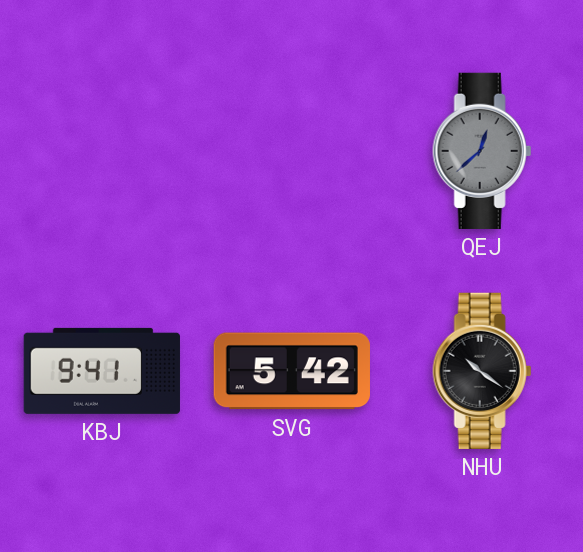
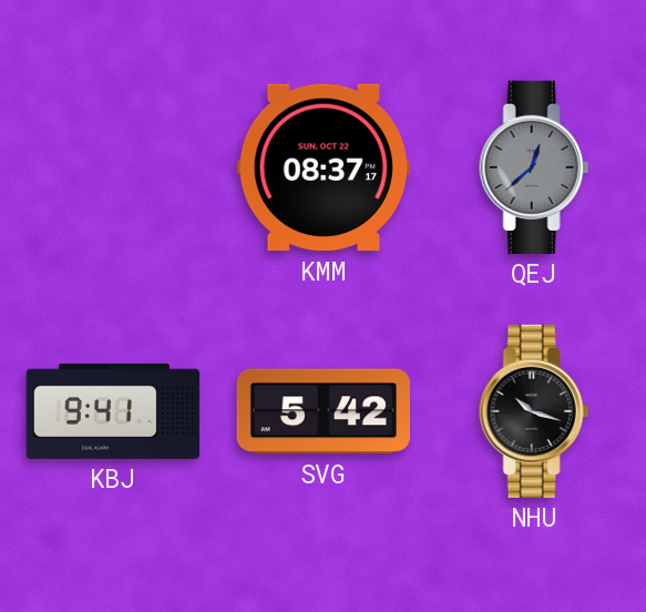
KMM: none -> 08:37 (324, 167)
NHU: 10:21 -> 10:18 (534, 411)
